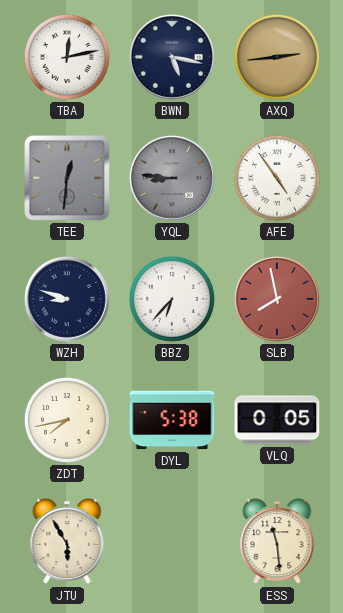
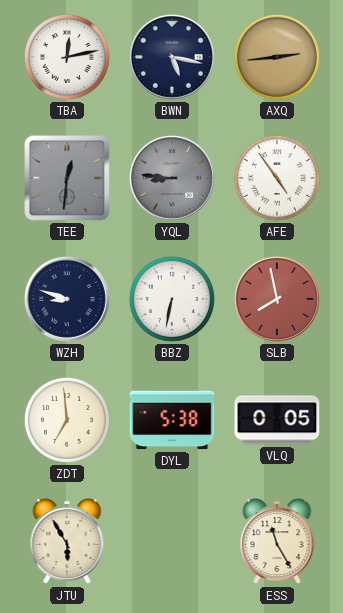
BBZ: 6:37 -> 6:32 (172, 299)
ZDT: 7:43 -> 6:59 (67, 420)
ESS: 11:29 -> 11:25 (277, 542)
